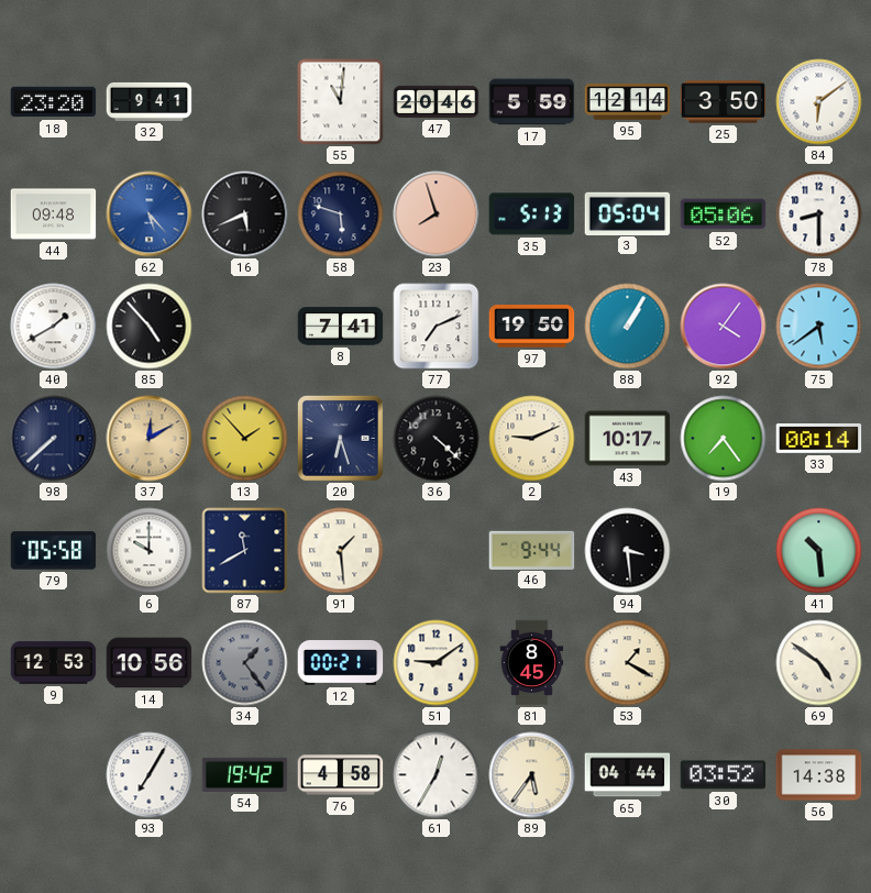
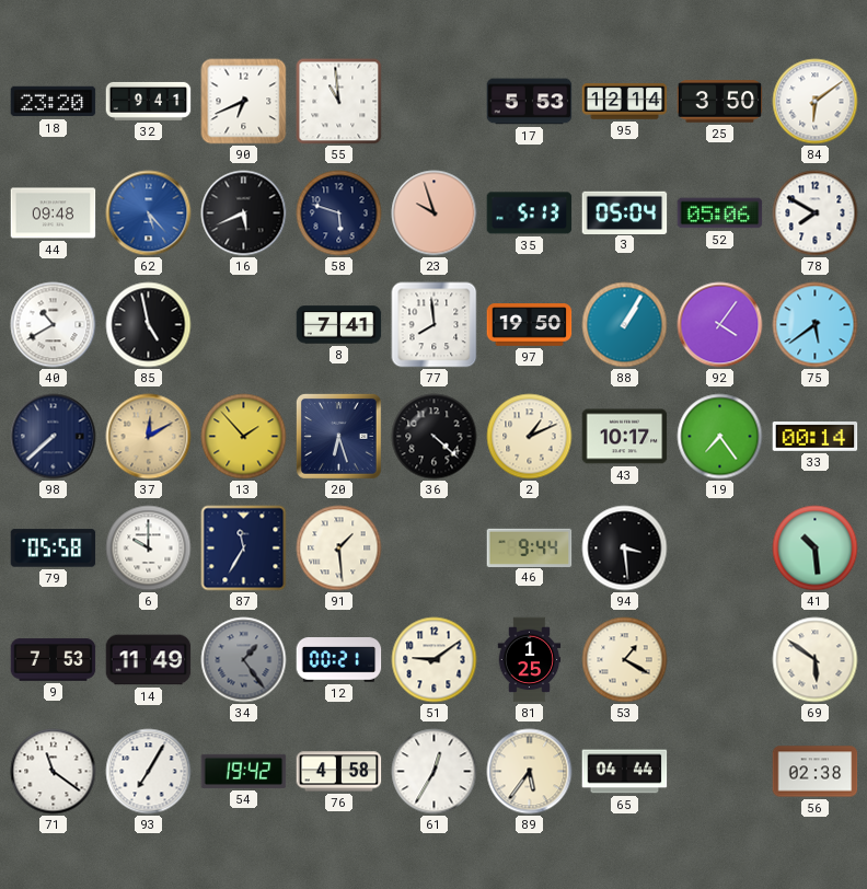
90: none -> 6:41 (244, 102)
55: 11:01 -> 10:59 (339, 102)
47: 20:46 -> none (437, 101)
17: 5:59 -> 5:53 (530, 102)
23: 7:57 -> 9:57 (435, 213)
78: 8:30 -> 7:50 (816, 213)
40: 1:40 -> 10:40 (54, 325)
85: 4:53 -> 4:58 (149, 325)
77: 7:11 -> 7:59 (435, 325)
2: 9:11 -> 1:11 (530, 437)
87: 11:40 -> 11:35 (244, 549)
9: 12:53 -> 7:53 (54, 660)
14: 10:56 -> 11:49 (149, 660)
81: 8:45 -> 1:25 (530, 660)
69: 4:51 -> 5:51 (816, 660)
71: none -> 11:21 (54, 772)
30: 03:52 -> none (724, 775)
56: 14:38 -> 02:38 (816, 772)
